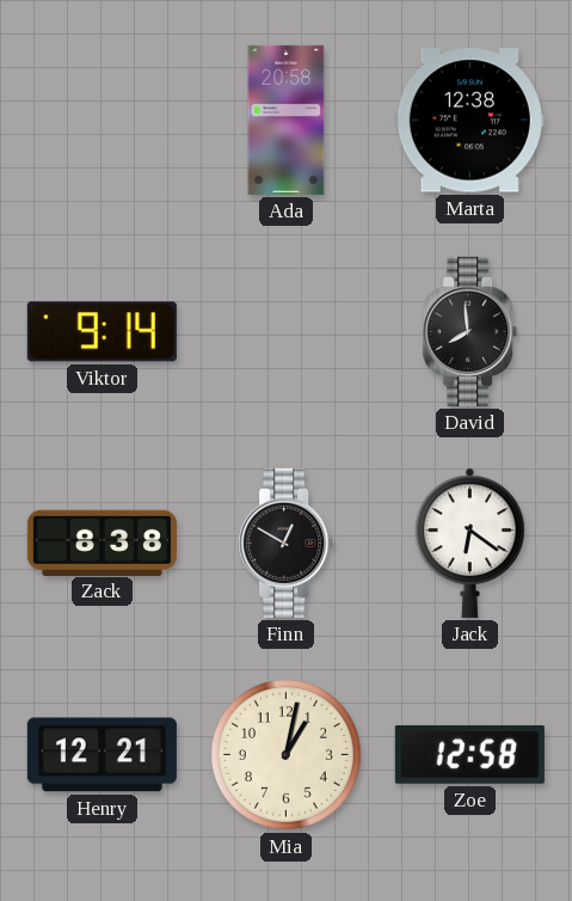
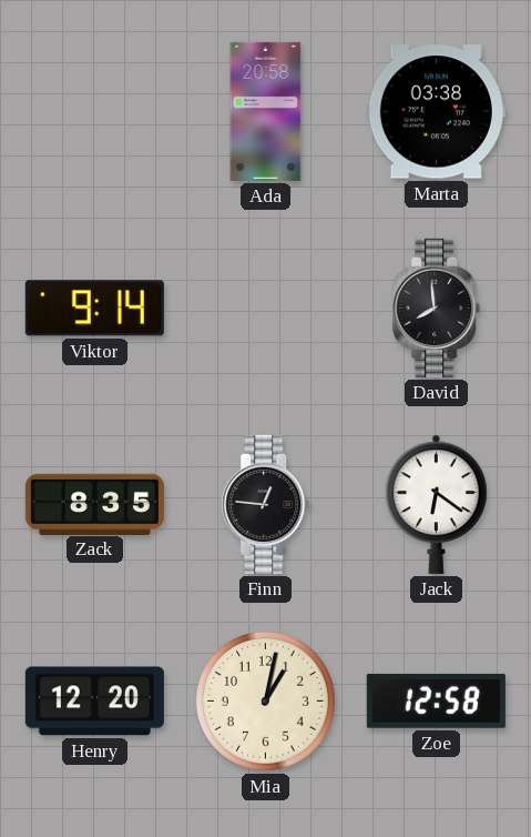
Marta: 12:38 -> 03:38 (436, 112)
Zack: 8:38 -> 8:35 (94, 504)
Finn: 12:50 -> 12:46 (266, 504)
Henry: 12:21 -> 12:20 (94, 702)
